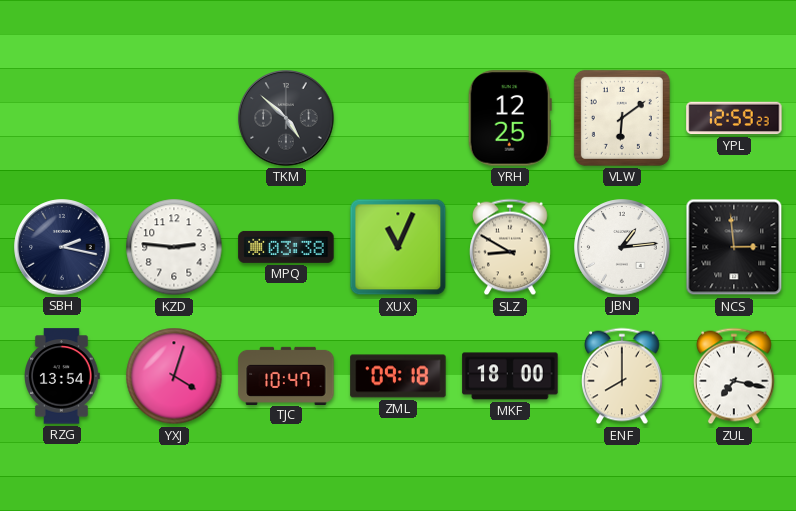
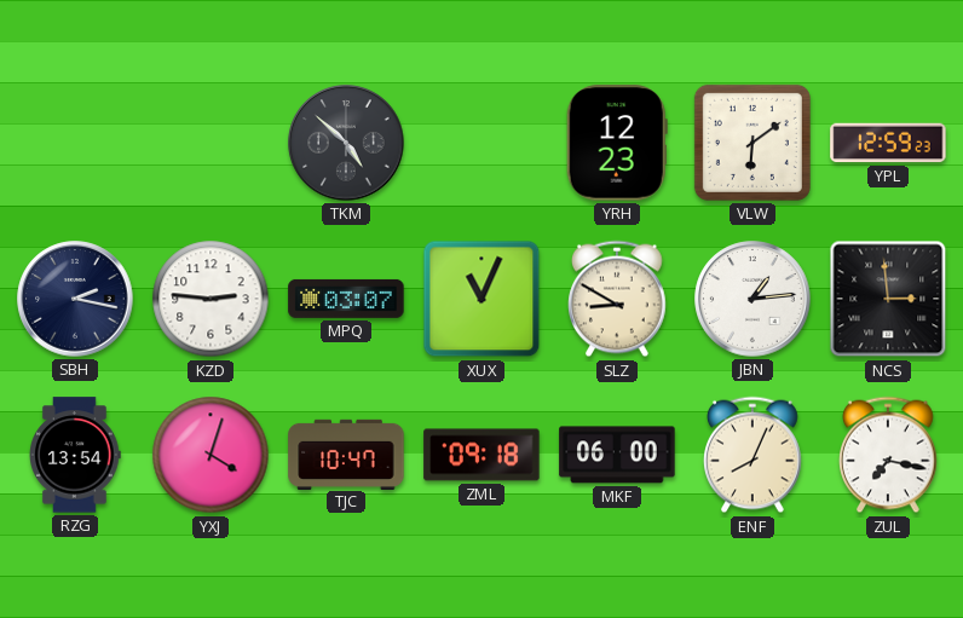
YRH: 12:25 -> 12:23 (617, 143)
MPQ: 03:38 -> 03:07 (346, 299)
MKF: 18:00 -> 06:00 (617, 455)
ENF: 8:00 -> 8:04 (754, 455)
